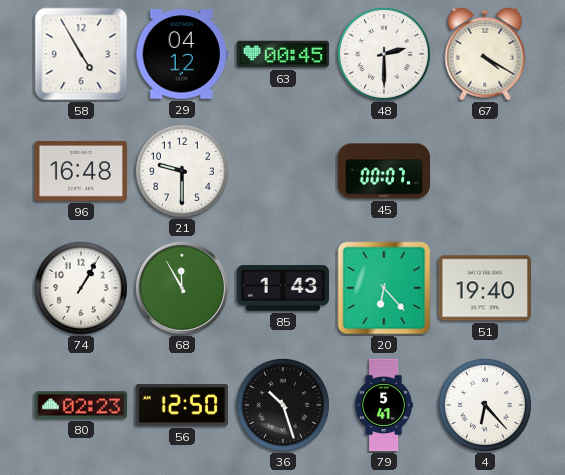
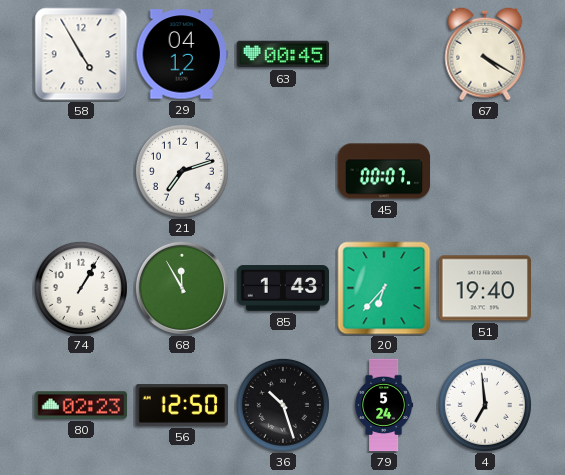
48: 2:30 -> none (384, 54)
96: 16:48 -> none (81, 171)
21: 9:30 -> 7:12 (182, 171)
20: 6:23 -> 6:37 (384, 288)
79: 5:41 -> 5:24 (384, 405)
4: 6:23 -> 6:59 (485, 405)
